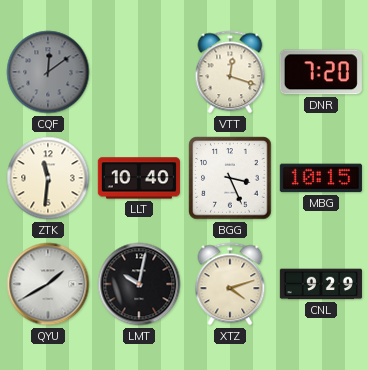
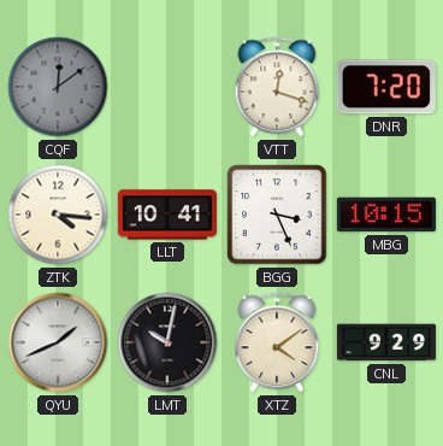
ZTK: 11:31 -> 4:16 (58, 215)
LLT: 10:40 -> 10:41 (167, 215)
QYU: 1:40 -> 1:41 (58, 342)
XTZ: 4:12 -> 4:09 (277, 342)
